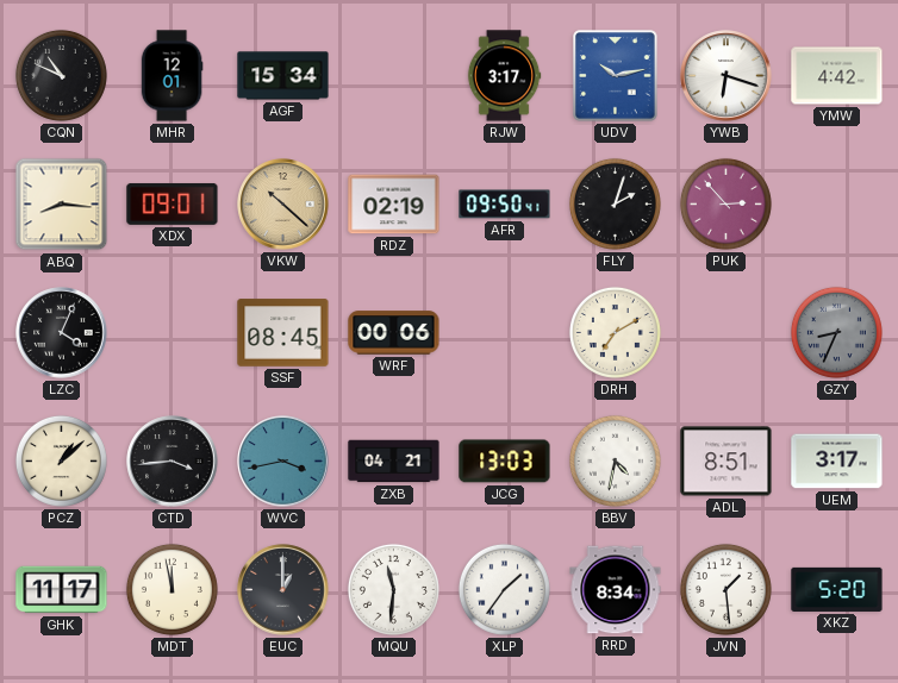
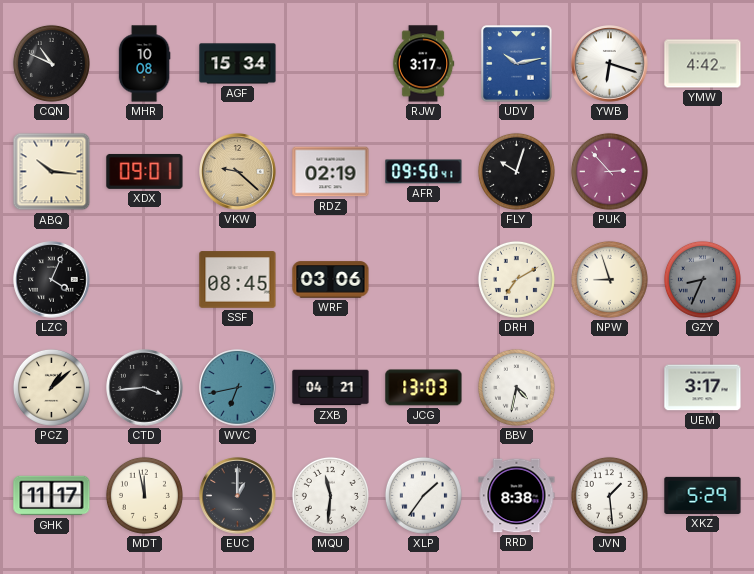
MHR: 12:01 -> 10:08 (144, 64)
ABQ: 8:16 -> 10:16 (52, 172)
VKW: 10:22 -> 9:22 (238, 172)
FLY: 2:03 -> 10:03 (516, 171)
WRF: 00:06 -> 03:06 (331, 280)
NPW: none -> 8:57 (609, 279)
WVC: 3:43 -> 6:43 (238, 388)
ADL: 8:51 -> none (726, 462)
RRD: 8:34 -> 8:38 (517, 496)
XKZ: 5:20 -> 5:29 (703, 495)
